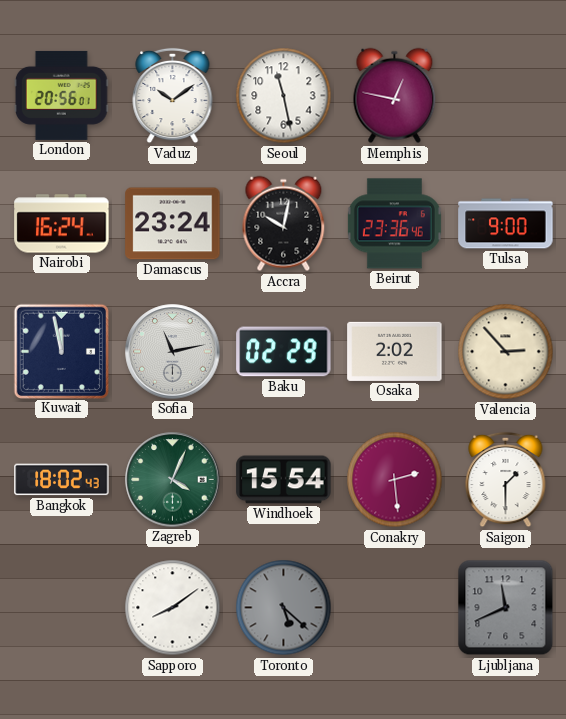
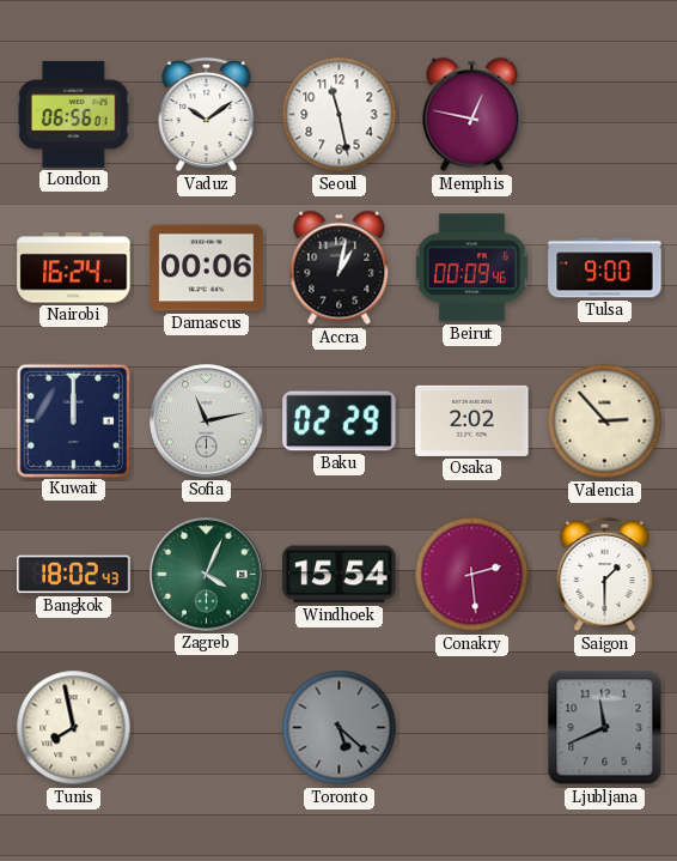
London: 20:56 -> 06:56 (73, 114)
Damascus: 23:24 -> 00:06 (207, 268)
Accra: 10:02 -> 1:02 (340, 268)
Beirut: 23:36 -> 00:09 (471, 268)
Kuwait: 11:58 -> 12:00 (73, 420)
Tunis: none -> 7:58 (74, 728)
Sapporo: 8:09 -> none (173, 608)
